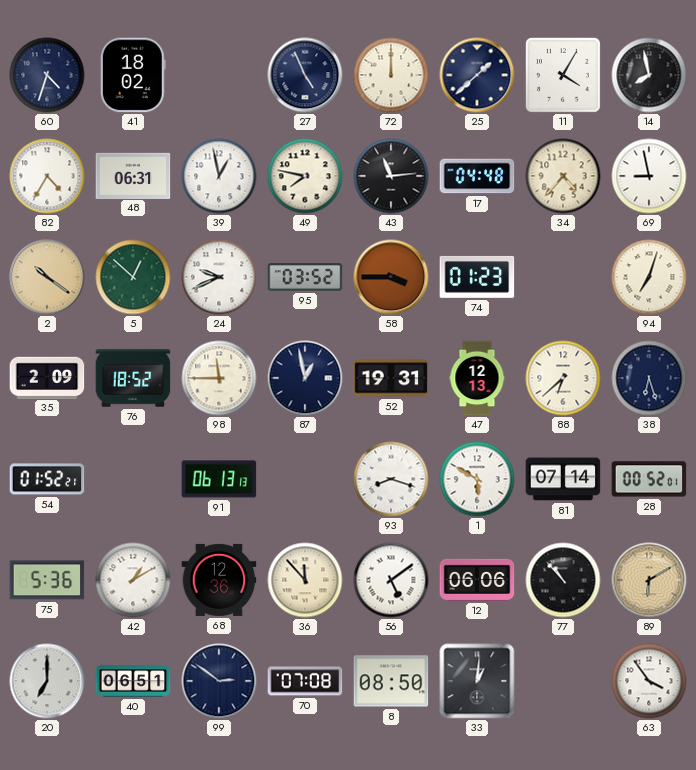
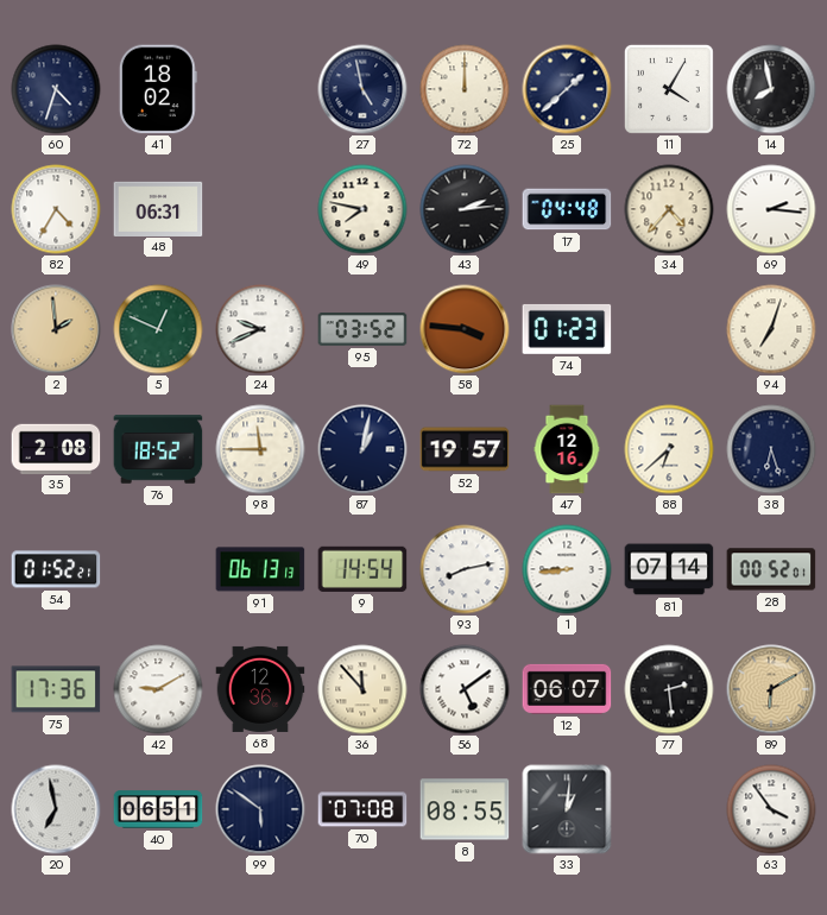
27: 4:56 -> 4:58 (362, 89)
39: 12:58 -> none (219, 176)
43: 11:14 -> 2:14 (465, 209)
69: 8:58 -> 2:16 (771, 209)
2: 10:21 -> 1:59 (56, 329)
5: 12:52 -> 12:49 (158, 329)
58: 3:45 -> 3:46 (465, 329)
35: 2:09 -> 2:08 (56, 448)
87: 12:58 -> 1:02 (362, 449)
52: 19:31 -> 19:57 (465, 449)
47: 12:13 -> 12:16 (567, 449)
9: none -> 14:54 (362, 569)
93: 8:18 -> 8:13 (465, 569)
1: 5:50 -> 8:44 (567, 569)
75: 5:36 -> 17:36 (56, 689)
42: 1:10 -> 9:10 (158, 689)
12: 06:06 -> 06:07 (567, 689)
77: 10:53 -> 2:29 (669, 689)
20: 7:00 -> 6:58 (56, 809)
99: 2:51 -> 5:51 (260, 809)
8: 08:50 -> 08:55 (465, 809)
